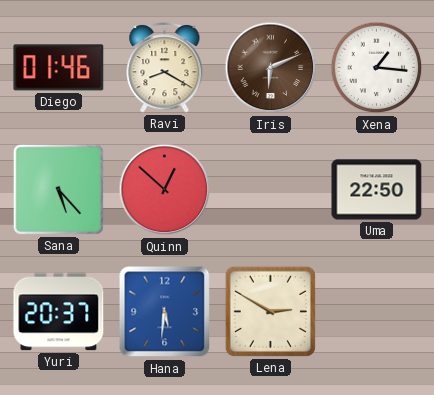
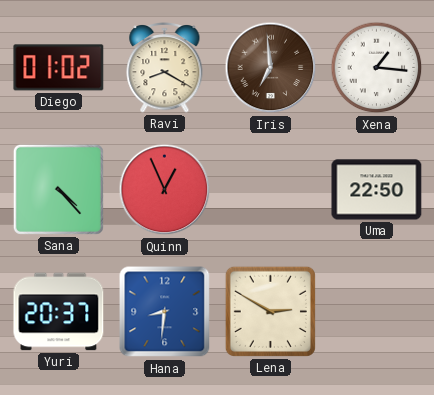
Diego: 01:46 -> 01:02 (59, 68)
Iris: 6:11 -> 6:59 (271, 68)
Sana: 5:23 -> 4:23 (58, 189)
Quinn: 12:52 -> 12:56 (165, 190)
Hana: 5:31 -> 8:31 (165, 312)
